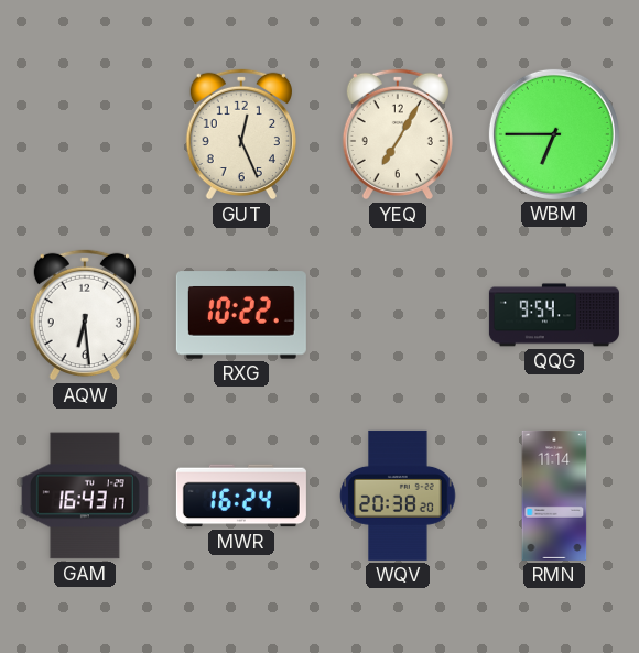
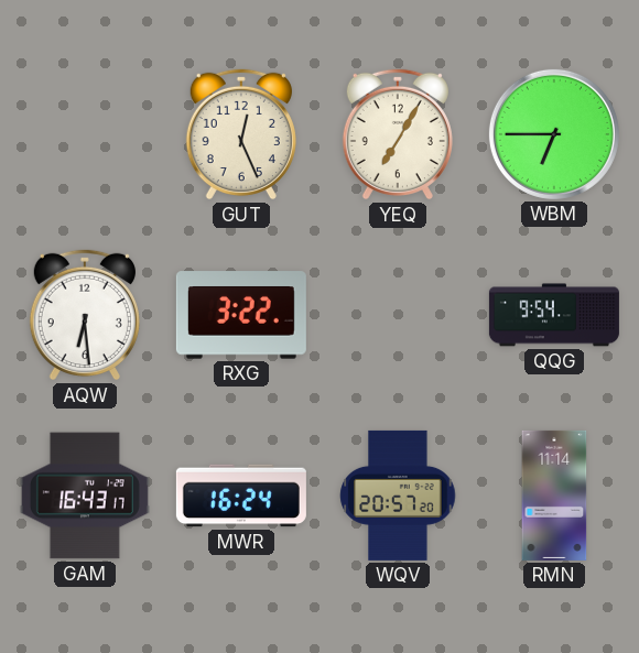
RXG: 10:22 -> 3:22 (241, 315)
WQV: 20:38 -> 20:57 (398, 496)
